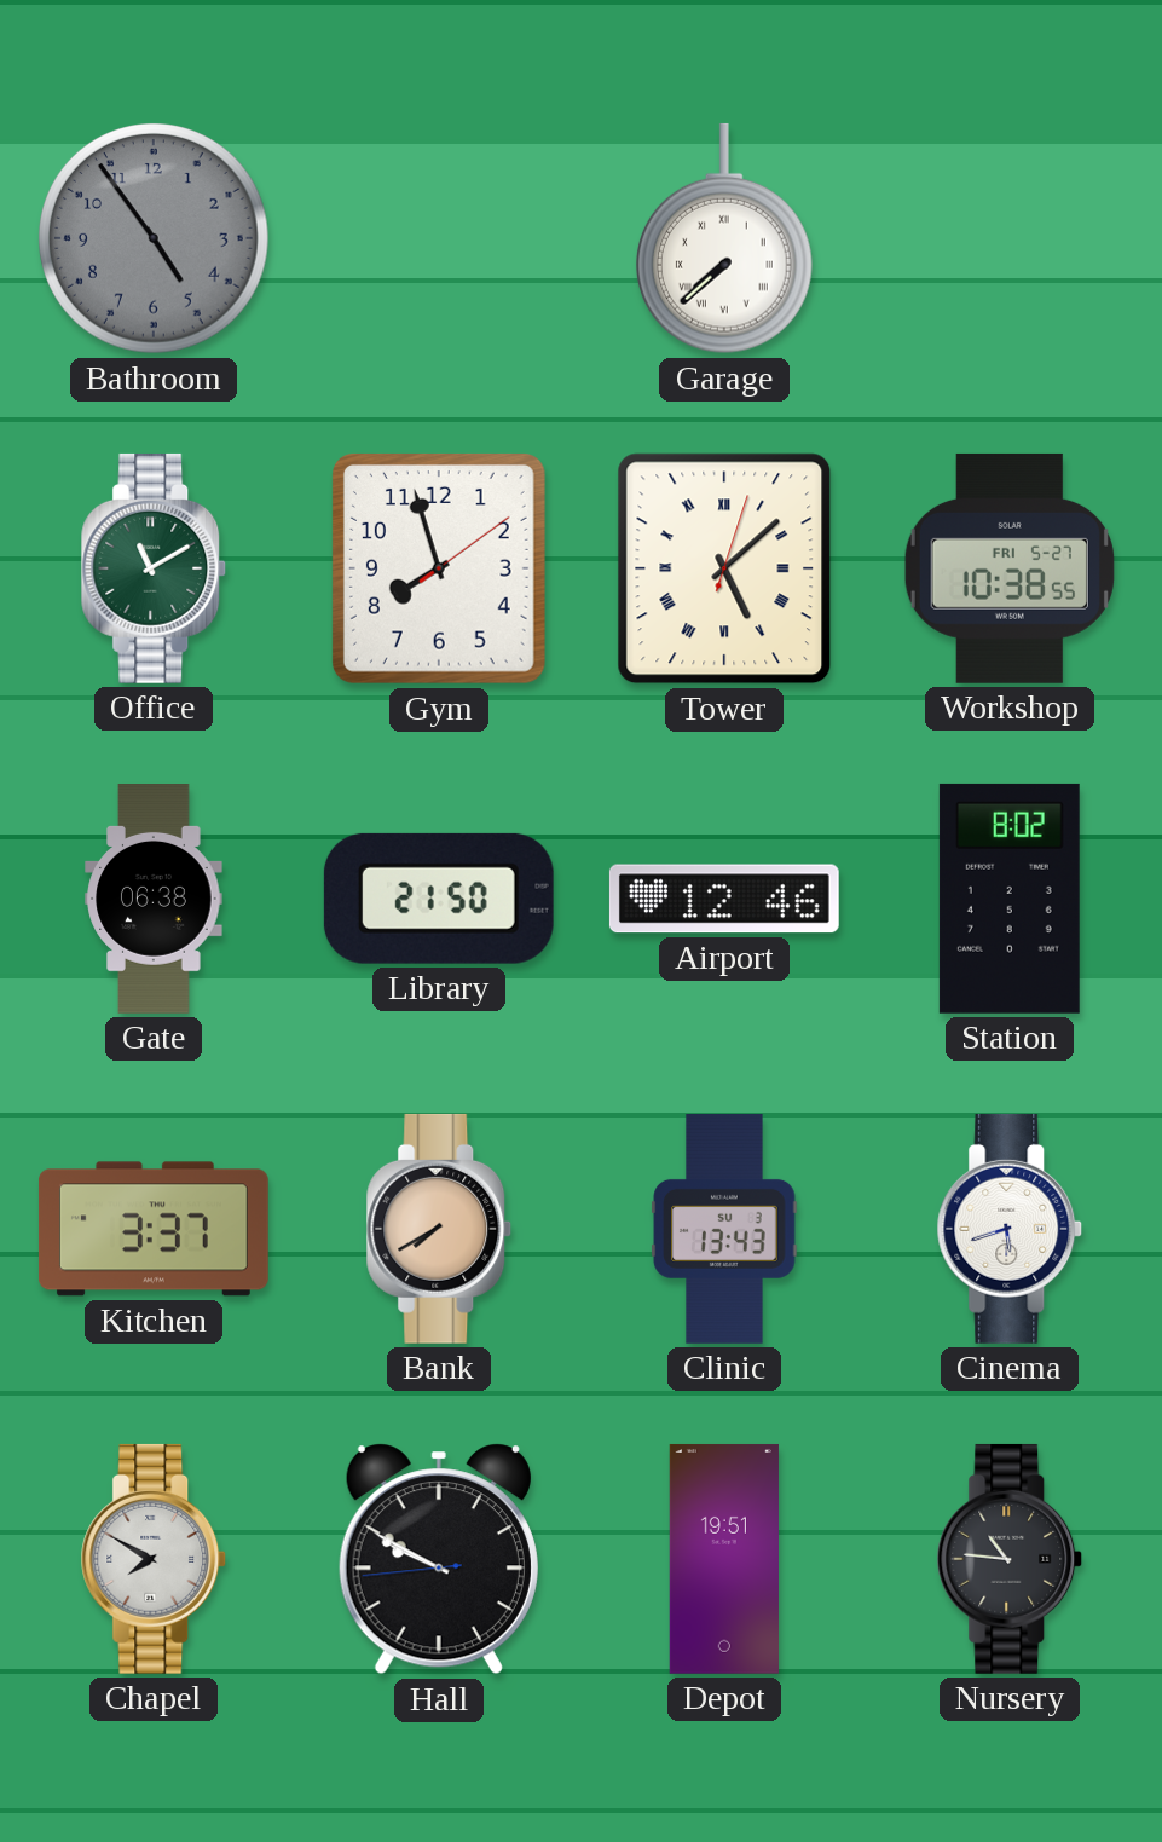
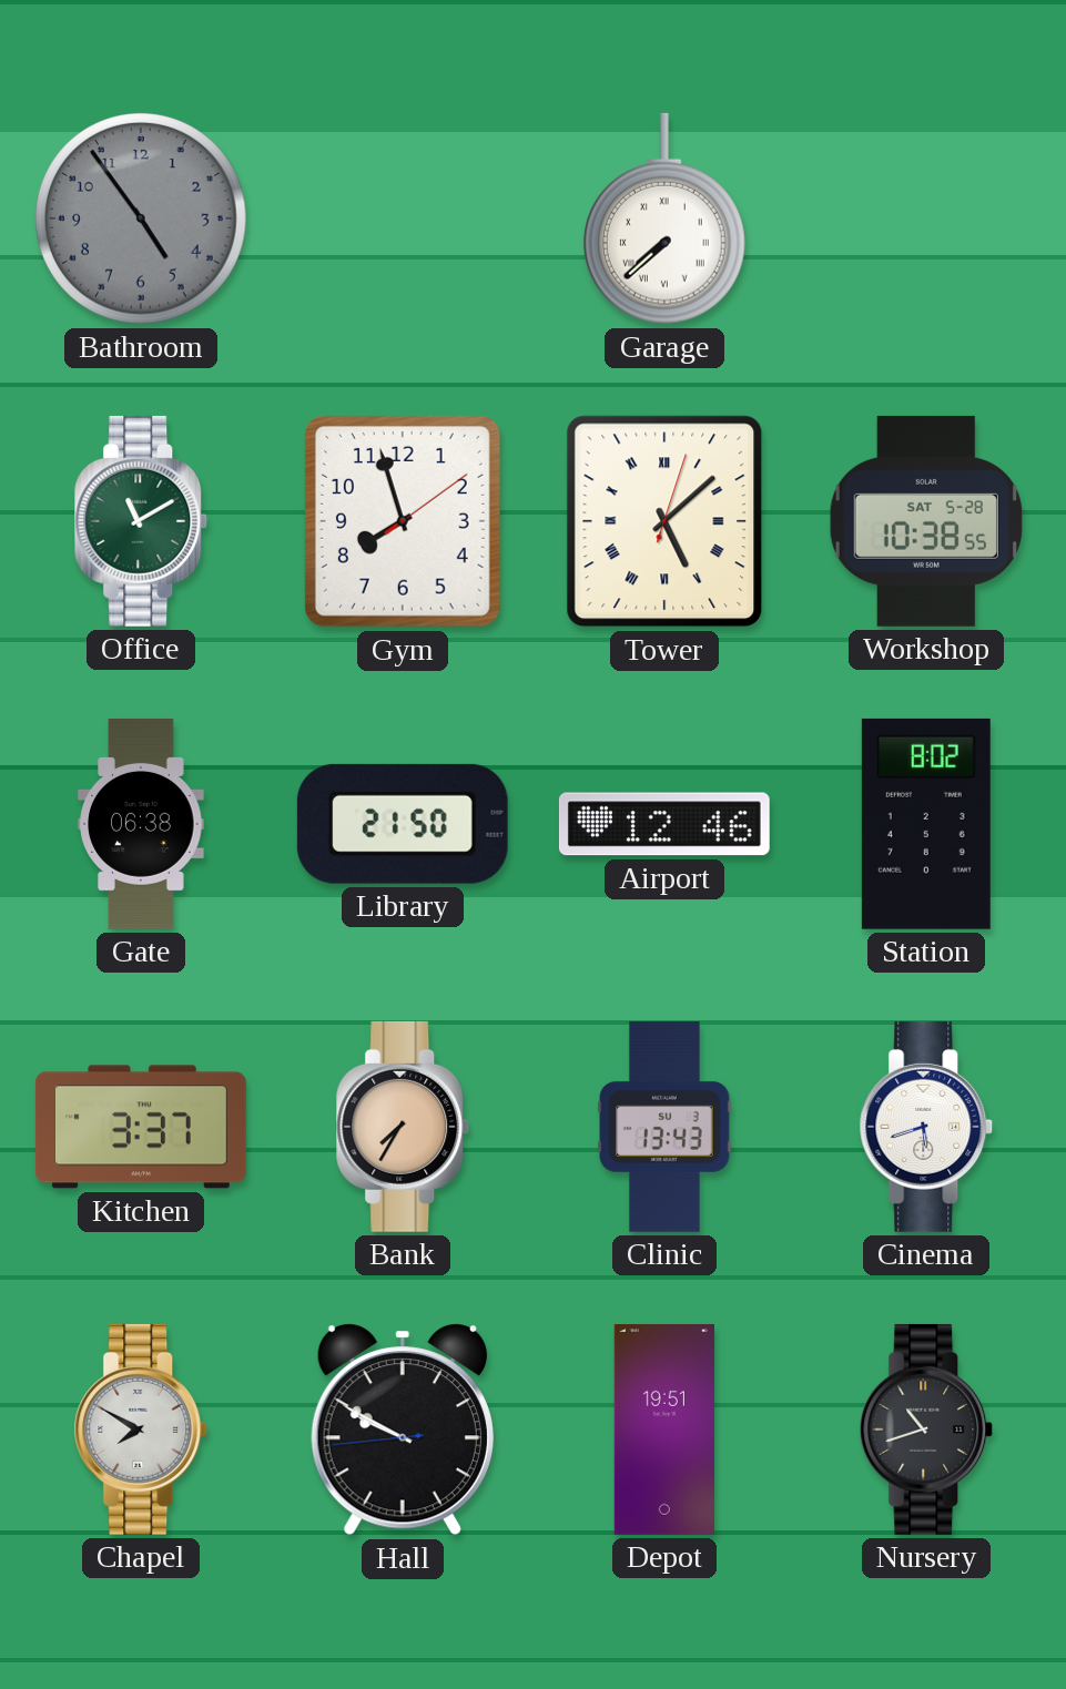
Workshop date: FRI 5-27 -> SAT 5-28 (926, 521)
Bank: 7:40 -> 7:35 (403, 1127)
Nursery: 10:46 -> 10:42 (926, 1429)
